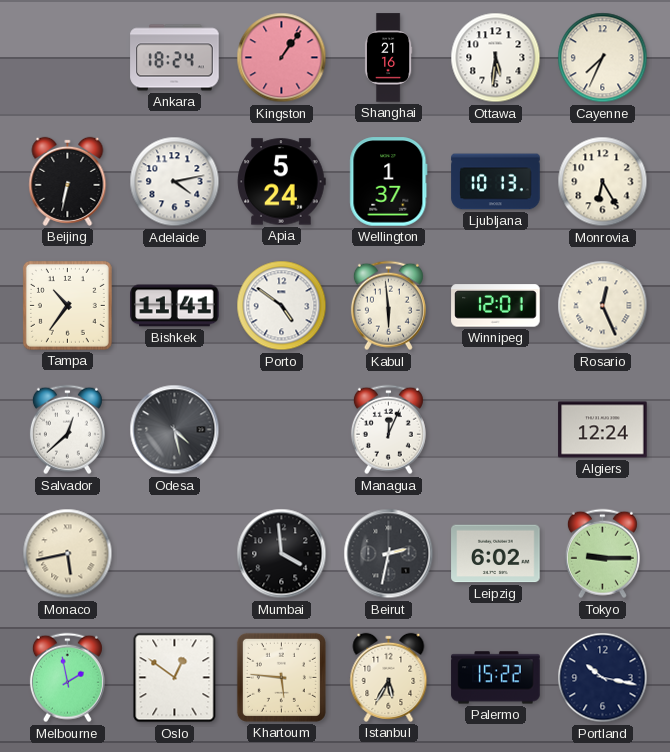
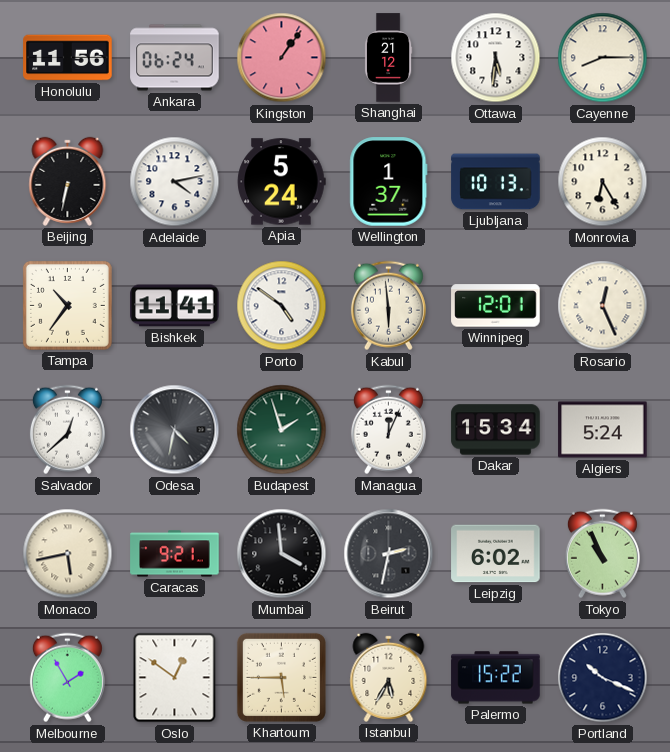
Honolulu: none -> 11:56 (68, 58)
Ankara: 18:24 -> 06:24 (175, 58)
Shanghai: 21:16 -> 21:12 (388, 58)
Cayenne: 7:34 -> 8:15 (603, 58)
Odesa: 4:28 -> 4:32 (175, 430)
Budapest: none -> 1:57 (282, 430)
Dakar: none -> 15:34 (496, 430)
Algiers: 12:24 -> 5:24 (603, 430)
Caracas: none -> 9:21 (175, 554)
Tokyo: 9:15 -> 10:56 (602, 554)
Melbourne: 1:58 -> 1:55 (67, 678)
Khartoum: 5:46 -> 5:45 (281, 677)
Portland: 10:17 -> 10:19 (603, 678)
